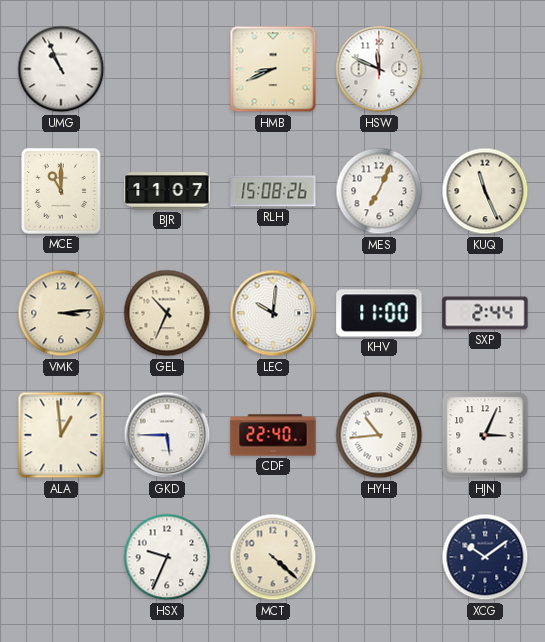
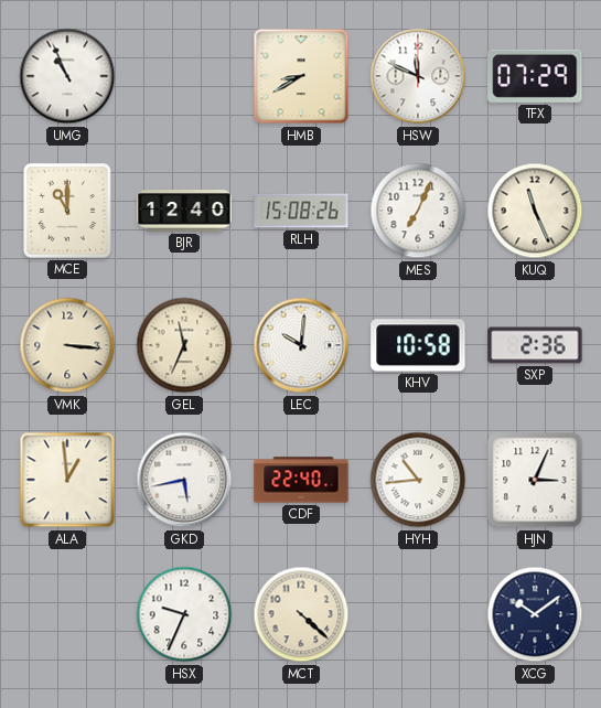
HMB: 8:41 -> 8:40 (301, 76)
TFX: none -> 07:29 (535, 76)
BJR: 11:07 -> 12:40 (184, 212)
VMK: 3:14 -> 3:16 (67, 345)
GEL: 10:34 -> 11:34 (184, 345)
KHV: 11:00 -> 10:58 (418, 345)
SXP: 2:44 -> 2:36 (535, 345)
GKD: 5:45 -> 5:43 (184, 480)
